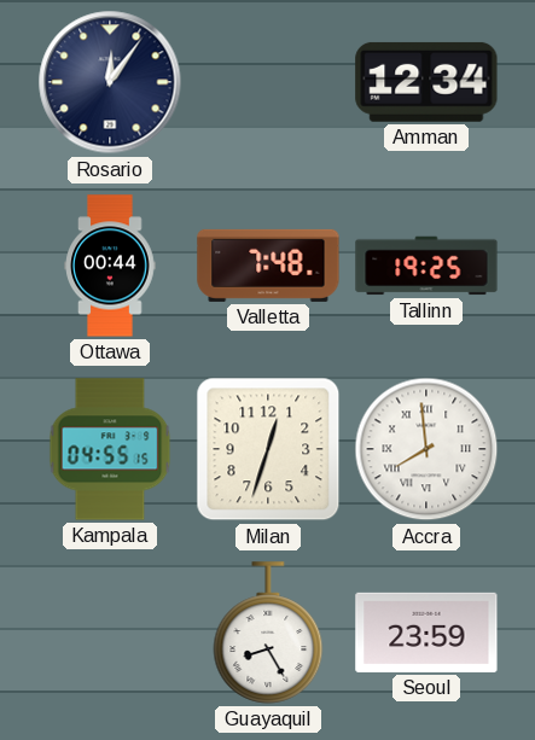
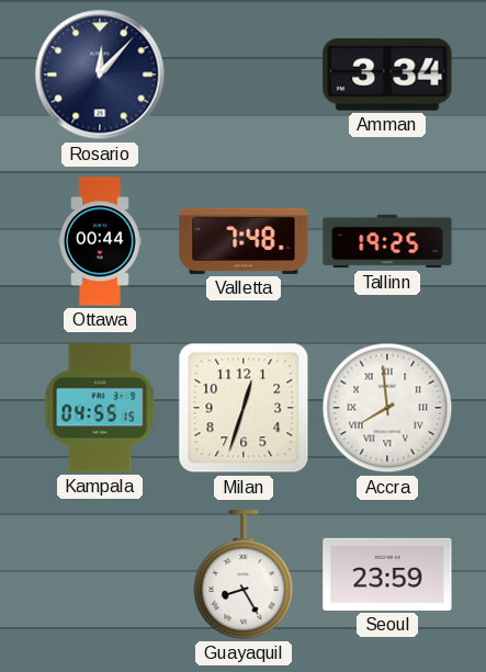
Rosario: 12:06 -> 12:07 (100, 75)
Amman: 12:34 -> 3:34 (387, 75)
